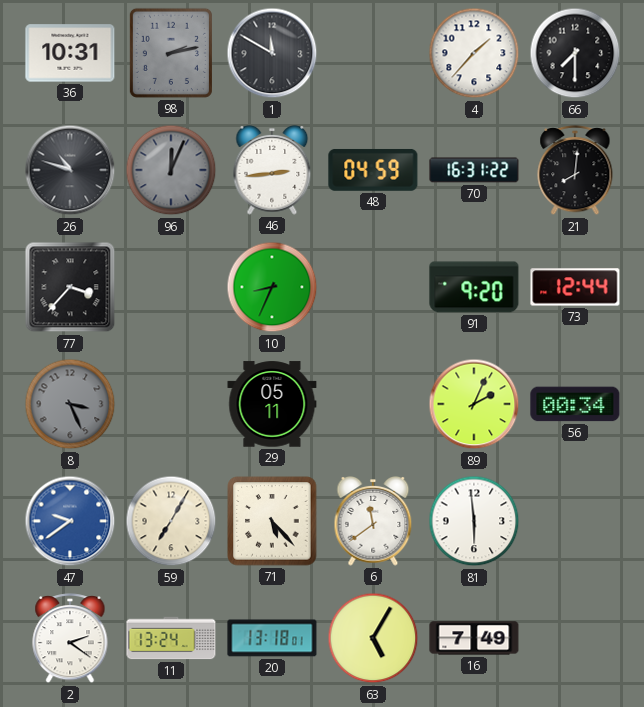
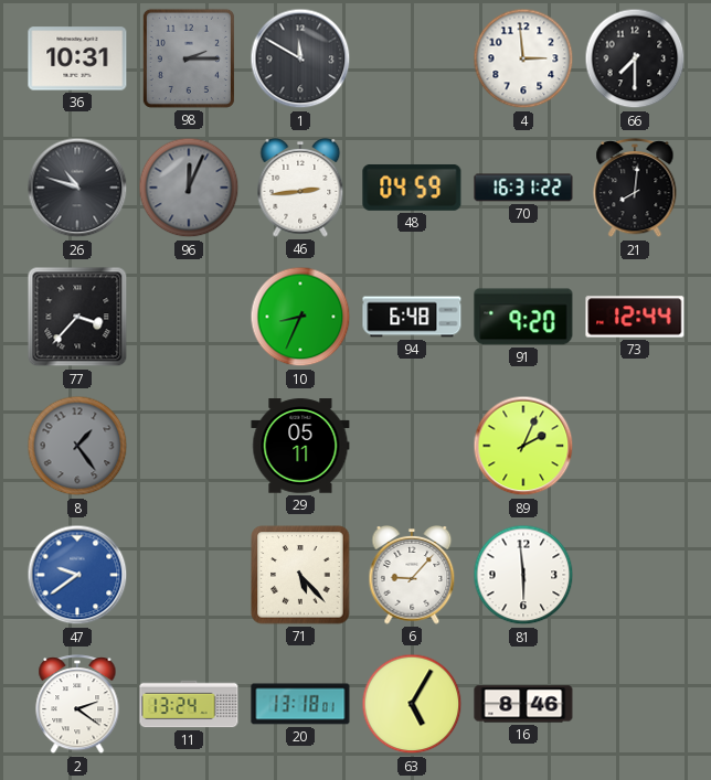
98: 2:13 -> 2:15 (189, 58)
4: 1:37 -> 2:59 (523, 58)
94: none -> 6:48 (412, 317)
8: 3:26 -> 1:24 (77, 446)
56: 00:34 -> none (575, 404)
59: 7:05 -> none (171, 521)
6: 11:39 -> 9:07 (412, 576)
16: 7:49 -> 8:46 (523, 704)
